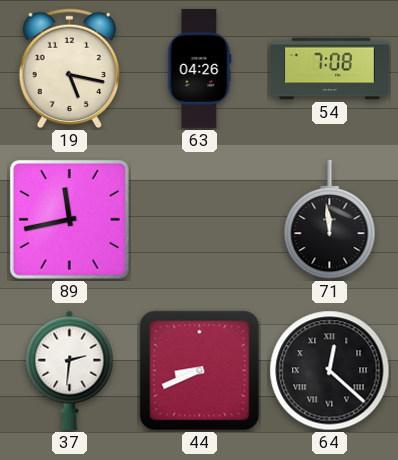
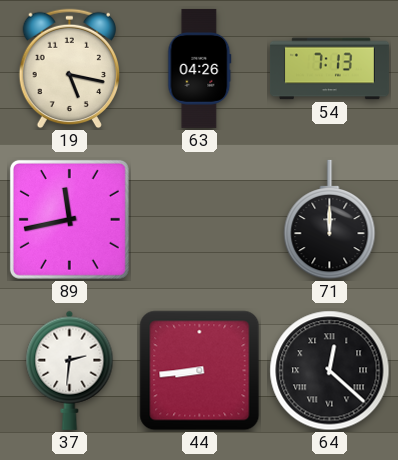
54: 7:08 -> 7:13 (329, 69)
71: 11:59 -> 12:00 (330, 220)
44: 8:41 -> 8:44 (200, 371)
